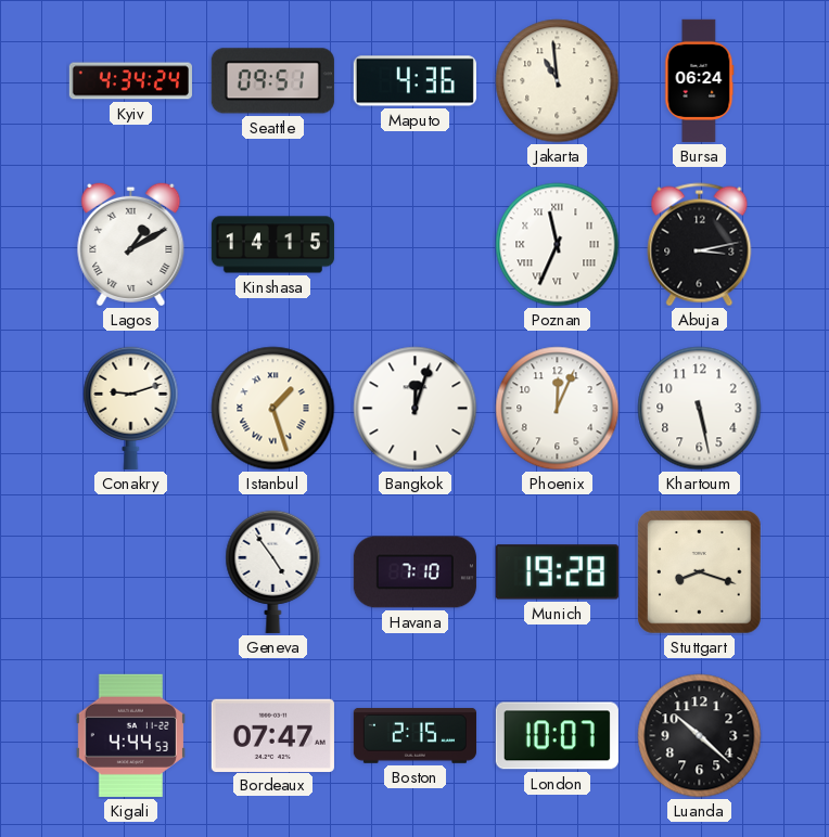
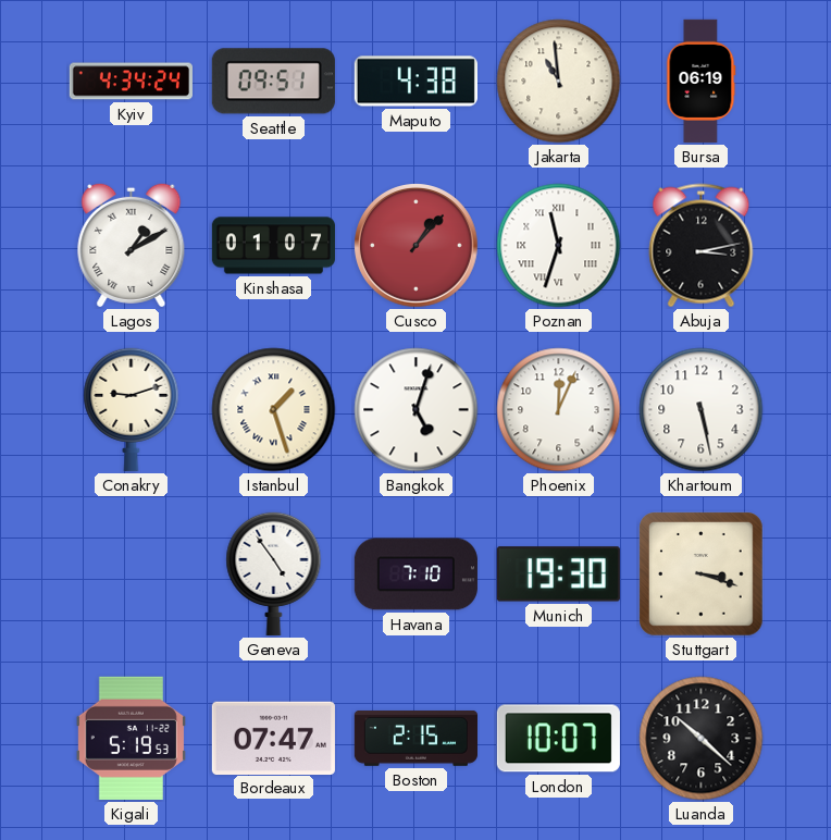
Maputo: 4:36 -> 4:38 (415, 82)
Bursa: 06:24 -> 06:19 (702, 81)
Kinshasa: 14:15 -> 01:07 (273, 246)
Cusco: none -> 1:07 (417, 246)
Poznan: 11:34 -> 11:33 (559, 246)
Bangkok: 12:03 -> 5:03 (417, 410)
Munich: 19:28 -> 19:30 (558, 575)
Stuttgart: 8:18 -> 3:18 (702, 575)
Kigali: 4:44 -> 5:19 (131, 738)
